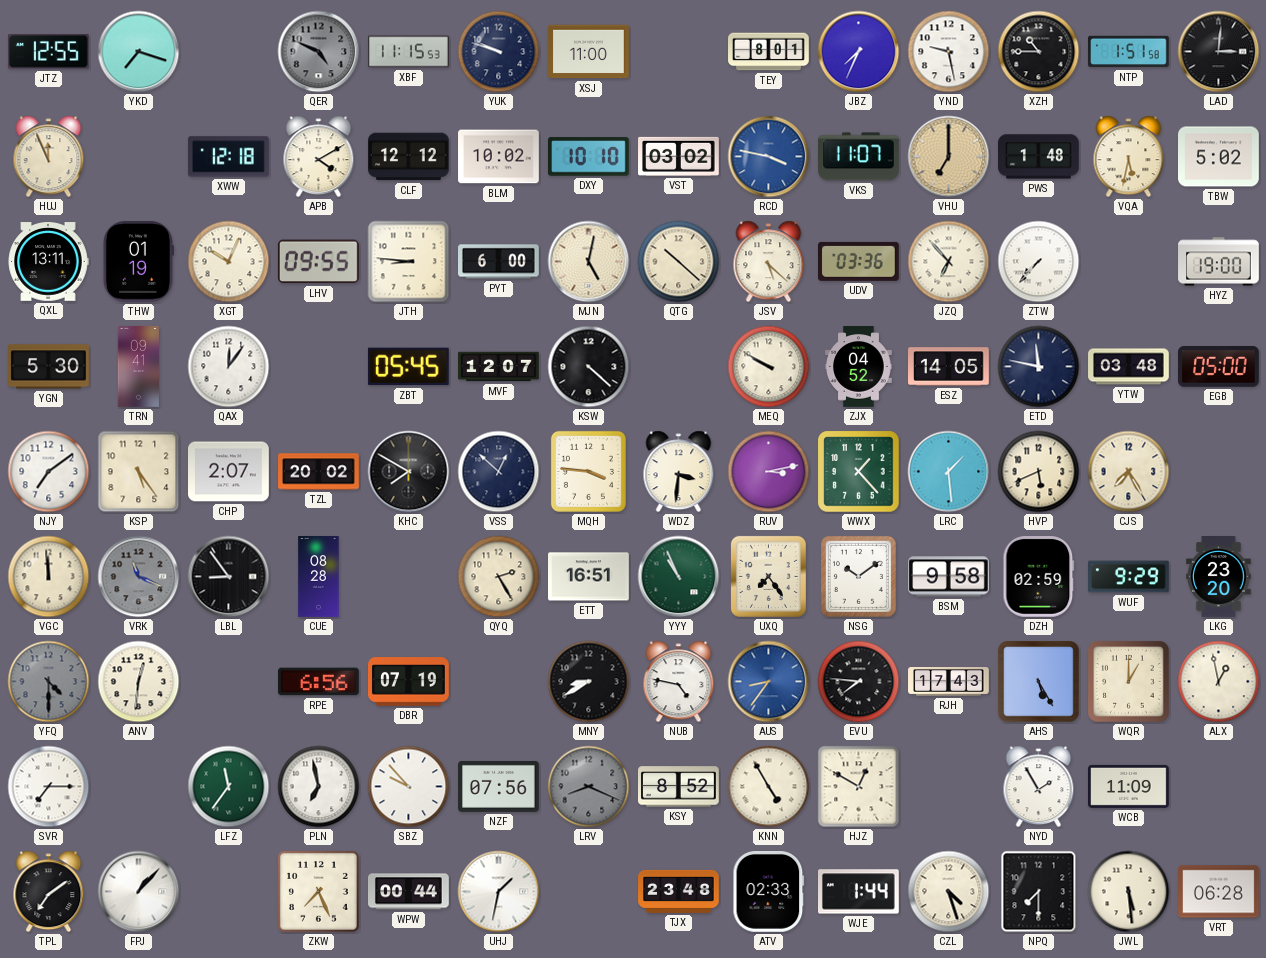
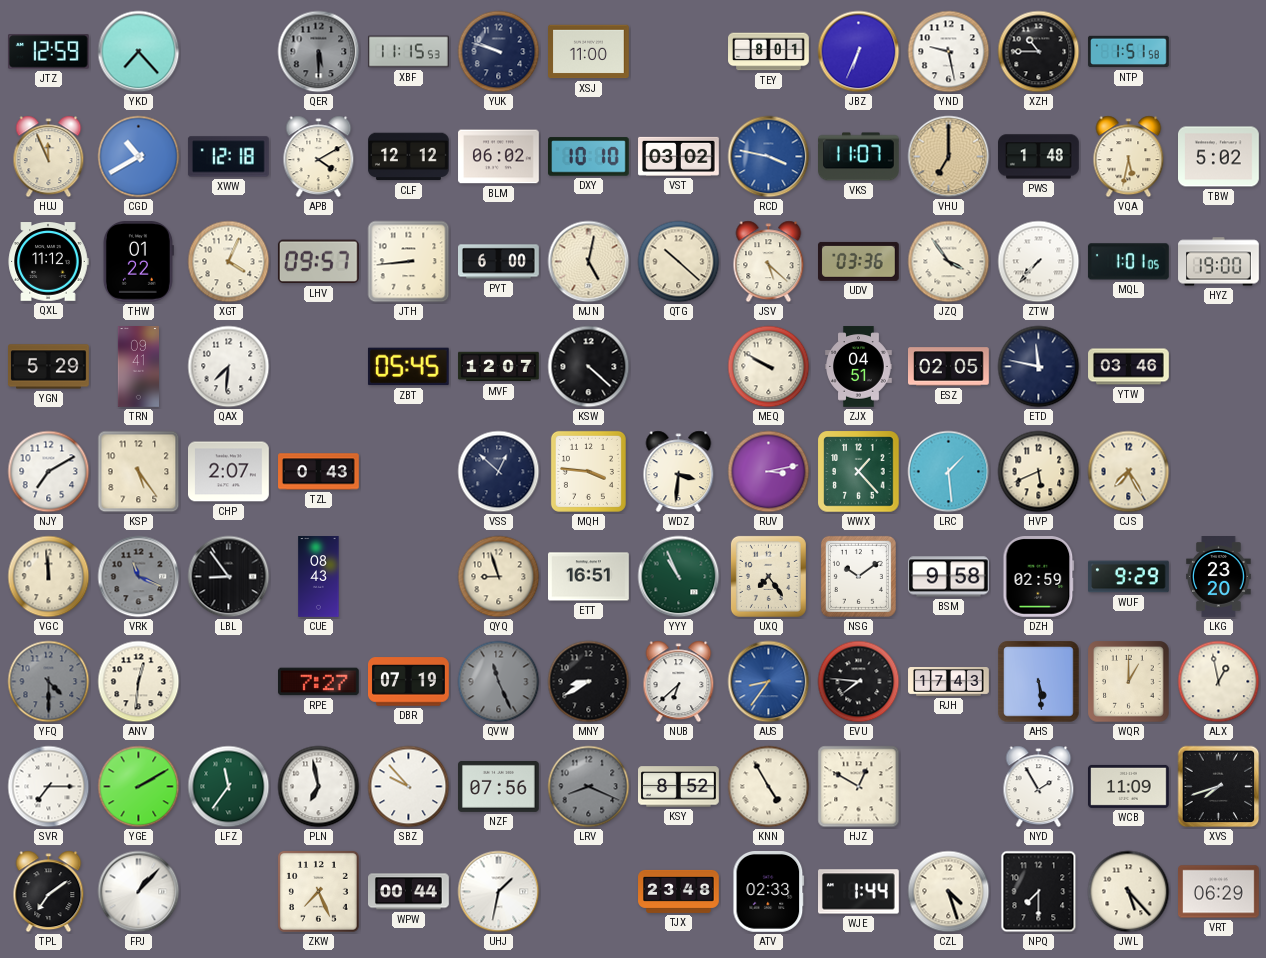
JTZ: 12:55 -> 12:59 (48, 52)
YKD: 7:18 -> 7:23 (139, 52)
QER: 4:49 -> 5:30 (319, 52)
JBZ: 7:34 -> 6:34 (859, 52)
LAD: 3:01 -> none (1219, 52)
CGD: none -> 10:40 (139, 157)
BLM: 10:02 -> 06:02 (499, 157)
QXL: 13:11 -> 11:12 (48, 262)
THW: 01:19 -> 01:22 (138, 262)
XGT: 10:04 -> 4:04 (229, 262)
LHV: 09:55 -> 09:57 (318, 262)
JTH: 8:46 -> 8:44 (409, 262)
JZQ: 6:53 -> 3:54 (949, 262)
MQL: none -> 1:01 (1128, 262)
YGN: 5:30 -> 5:29 (49, 367)
QAX: 12:06 -> 7:31 (229, 367)
ZJX: 04:52 -> 04:51 (859, 367)
ESZ: 14:05 -> 02:05 (949, 367)
YTW: 03:48 -> 03:46 (1129, 367)
EGB: 05:00 -> none (1219, 367)
NJY: 7:09 -> 7:10 (49, 472)
TZL: 20:02 -> 0:43 (319, 472)
KHC: 7:50 -> none (409, 472)
CUE: 08:28 -> 08:43 (319, 577)
QYQ: 2:25 -> 8:57 (499, 577)
RPE: 6:56 -> 7:27 (319, 682)
QVW: none -> 11:26 (499, 682)
NUB: 4:47 -> 6:38 (679, 682)
AHS: 5:25 -> 5:29 (1039, 682)
YGE: none -> 2:10 (139, 787)
XVS: none -> 7:42 (1219, 787)
JWL: 5:29 -> 5:23 (1129, 892)
VRT: 06:28 -> 06:29 (1219, 892)
